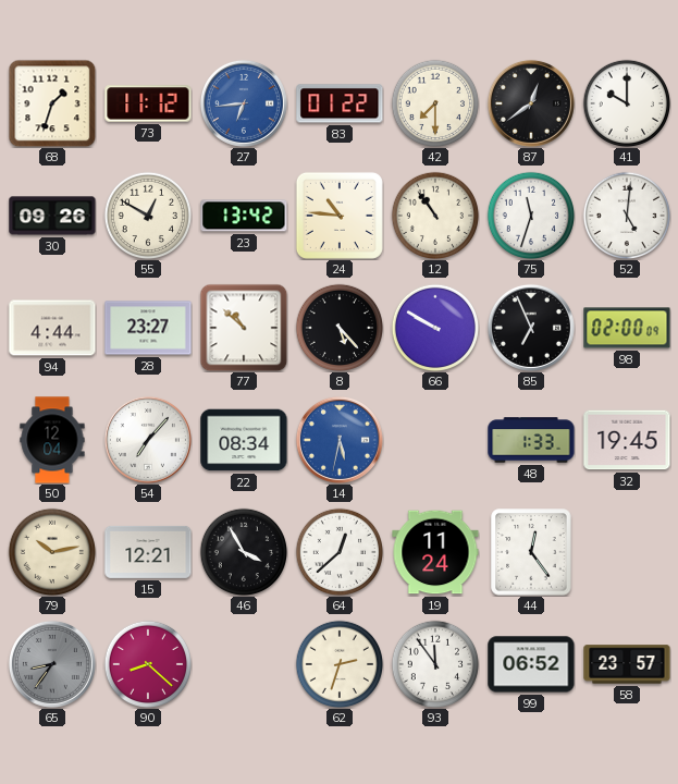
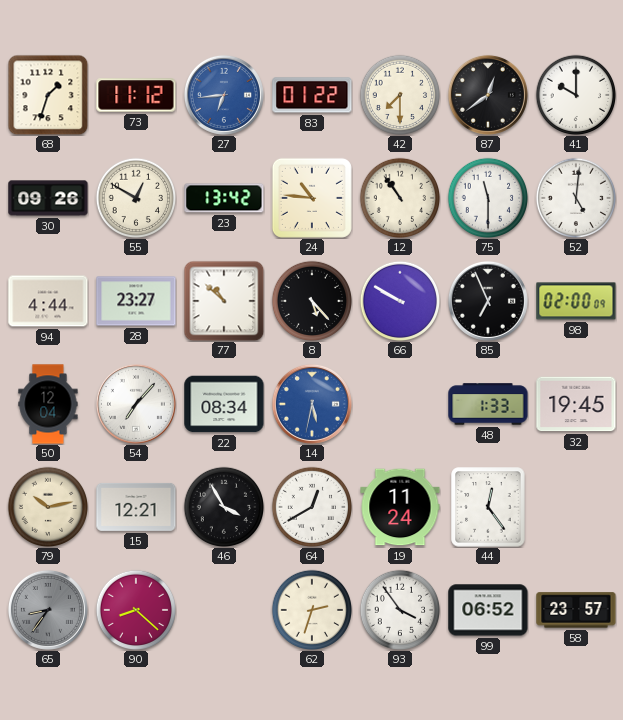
75: 11:33 -> 11:30 (487, 197)
64: 12:38 -> 12:40 (311, 506)
93: 11:54 -> 3:54 (399, 609)
